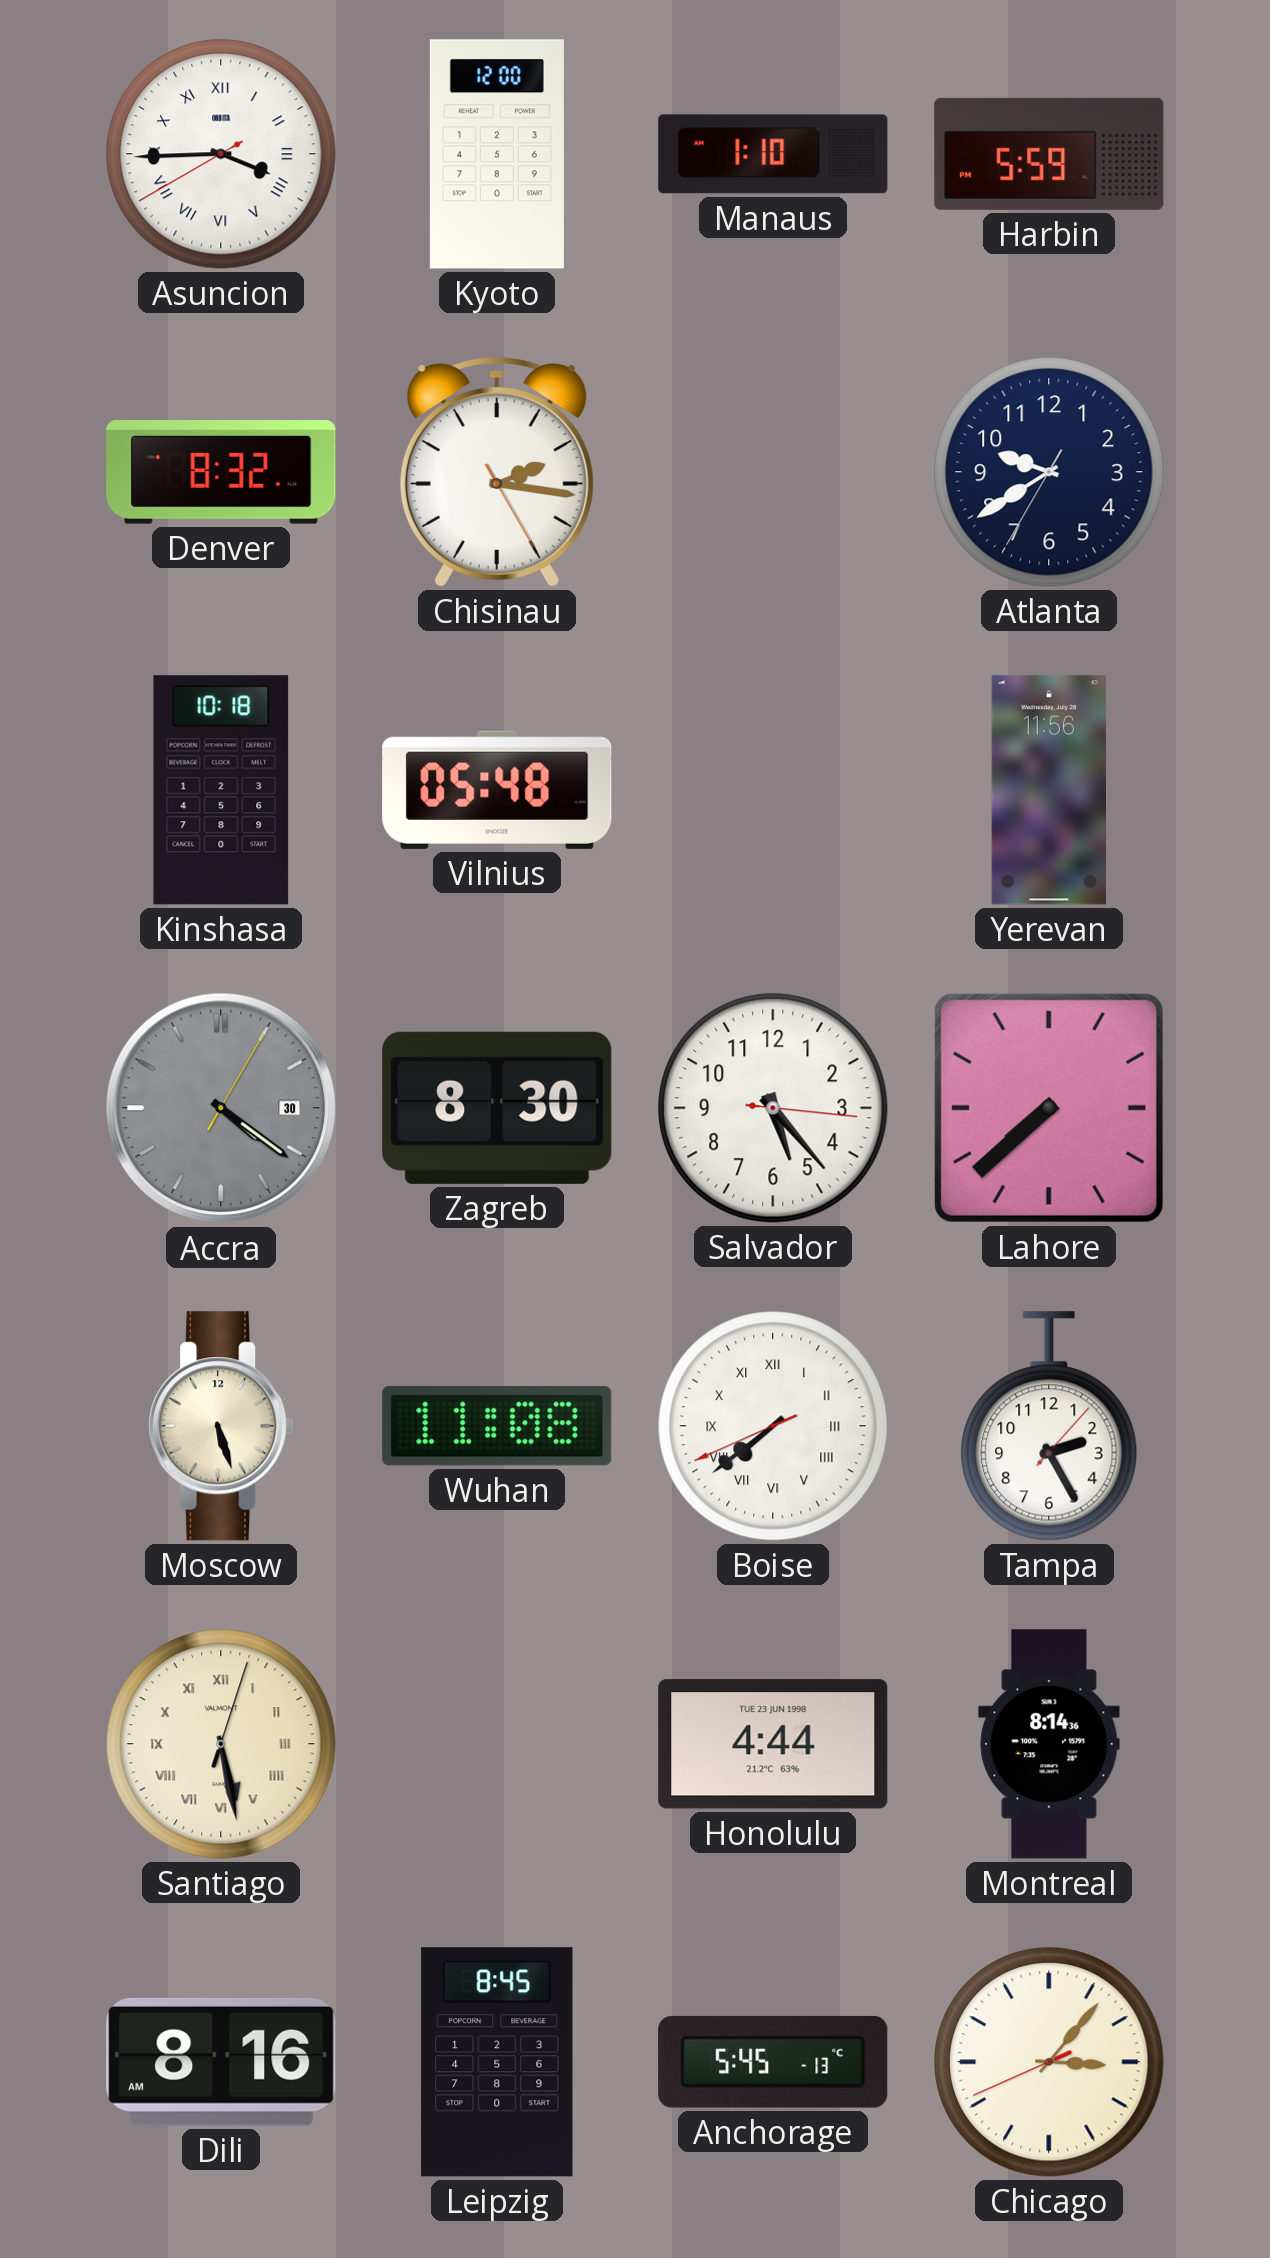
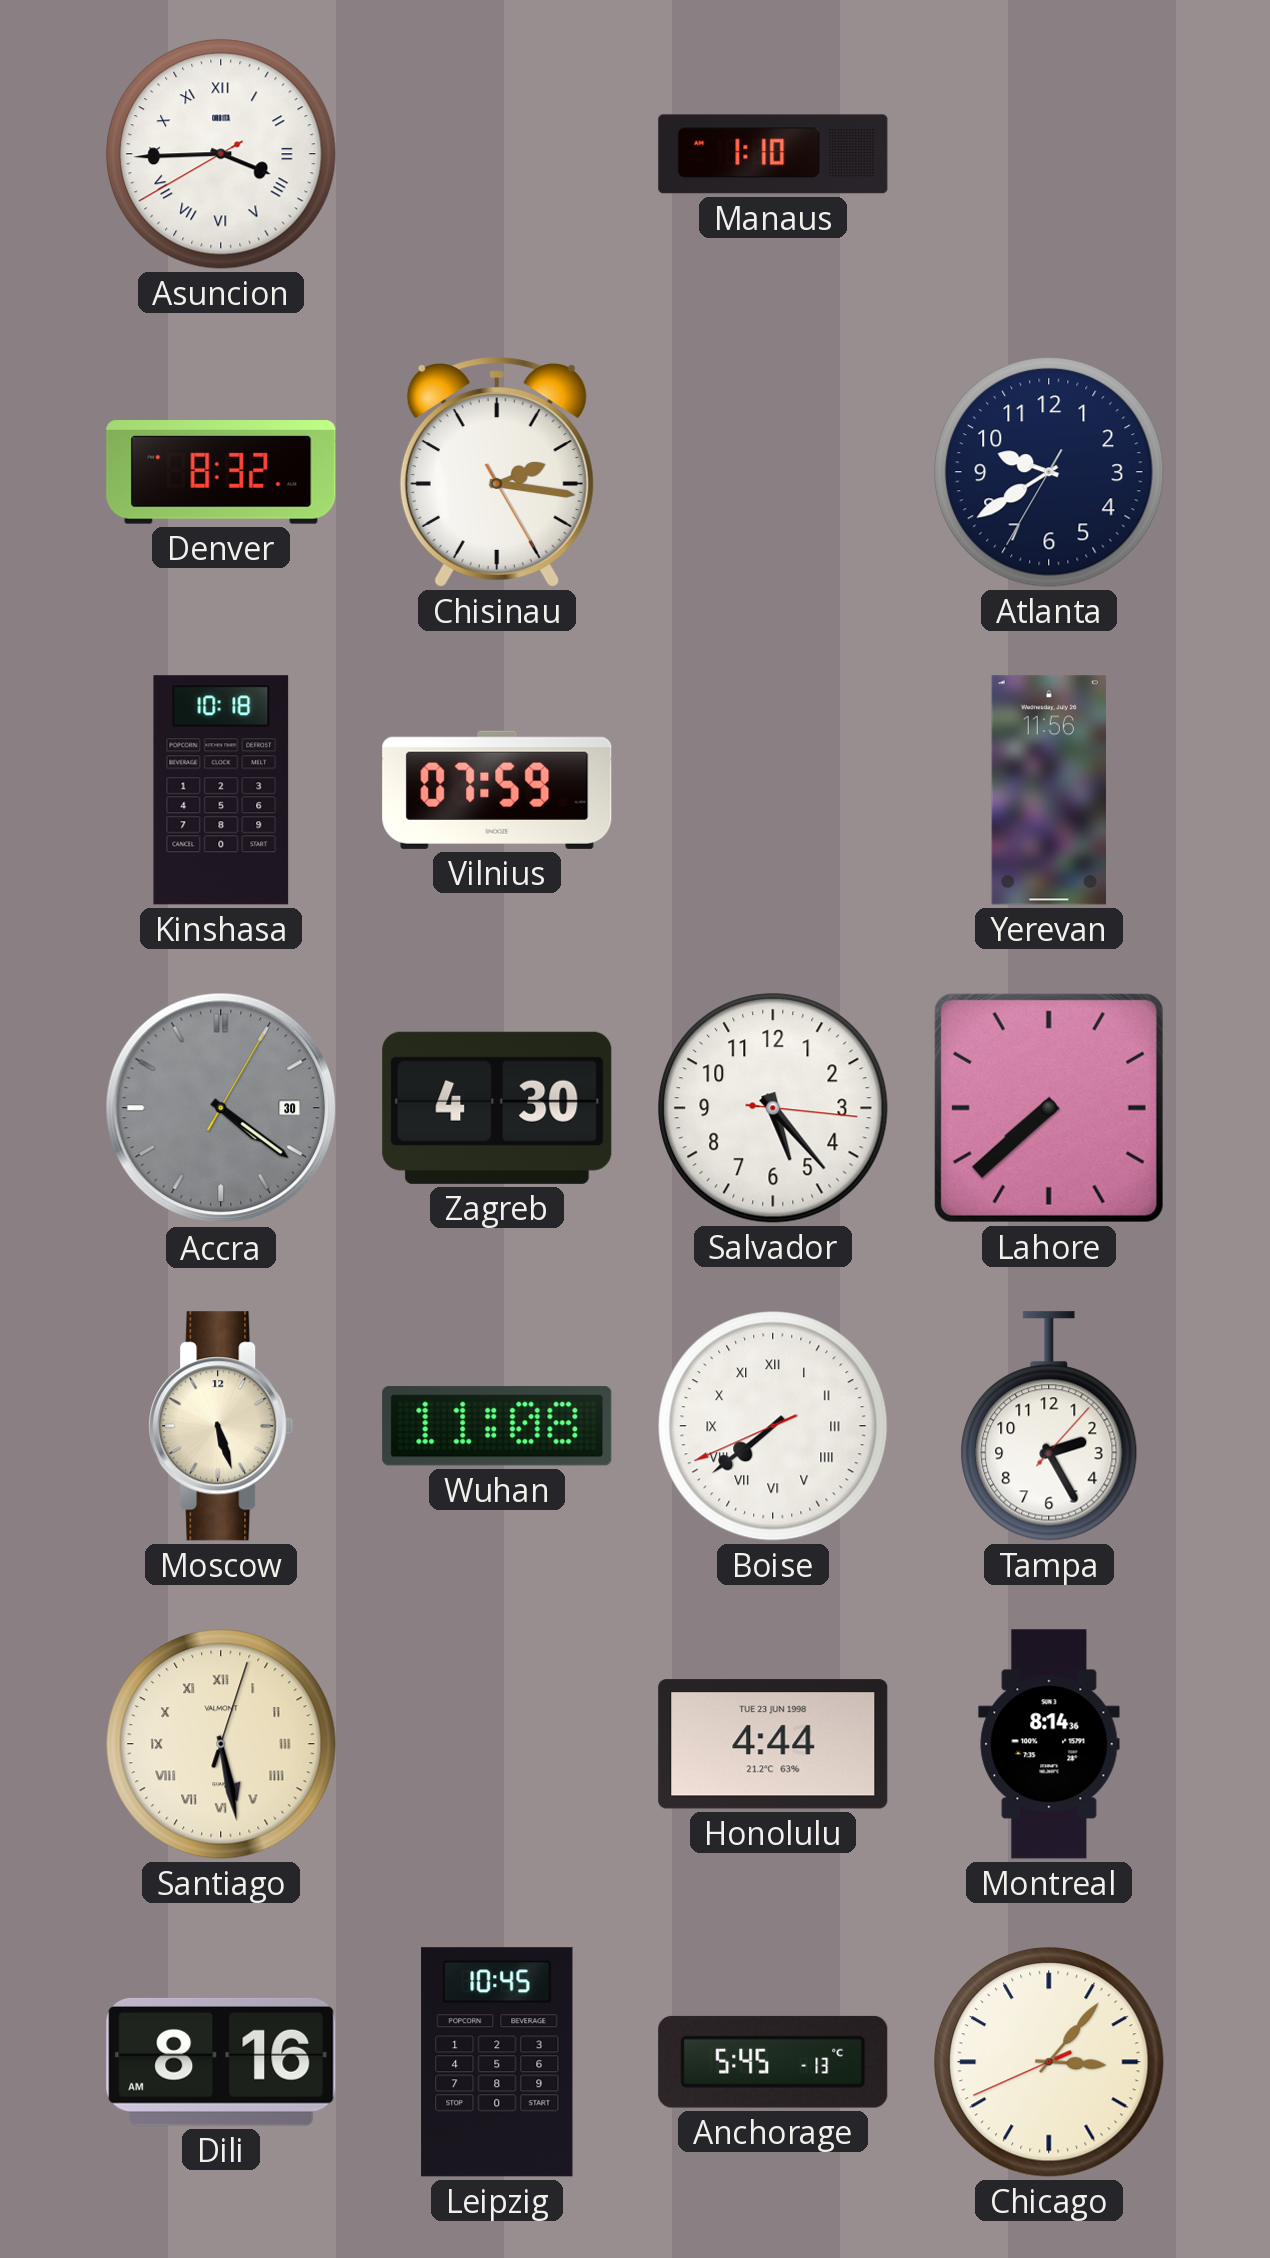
Kyoto: 12:00 -> none (497, 154)
Harbin: 5:59 -> none (1049, 154)
Vilnius: 05:48 -> 07:59 (497, 790)
Zagreb: 8:30 -> 4:30 (497, 1108)
Leipzig: 8:45 -> 10:45 (497, 2062)
